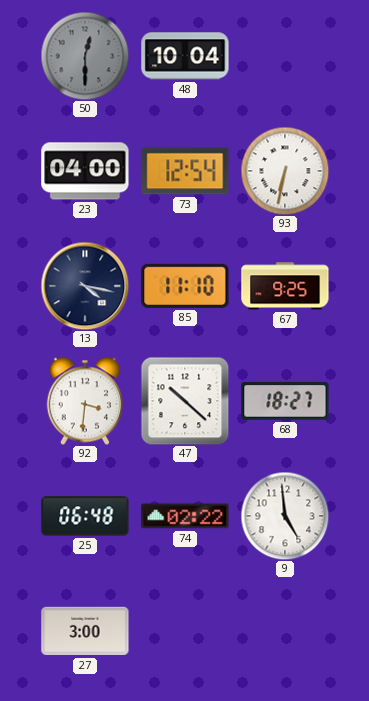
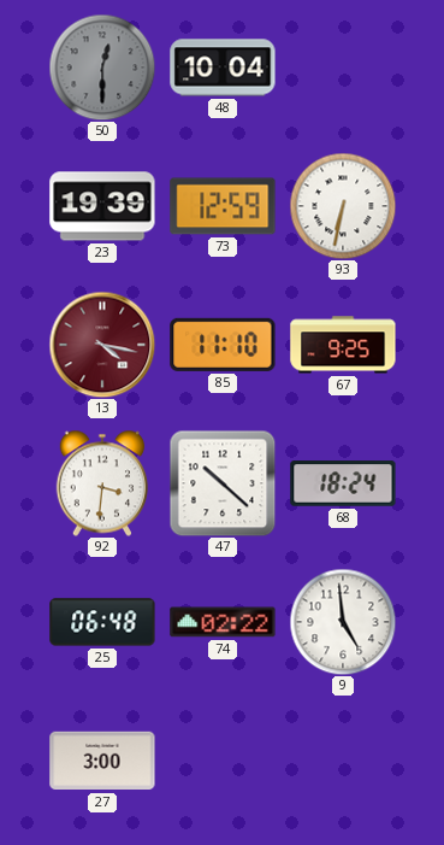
23: 04:00 -> 19:39 (102, 206)
73: 12:54 -> 12:59 (223, 206)
13 dial: navy -> burgundy (102, 345)
68: 18:27 -> 18:24 (343, 483)
